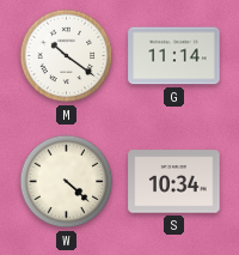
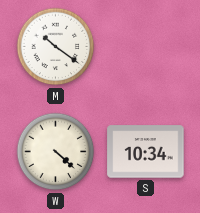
G: 11:14 -> none (174, 56)
